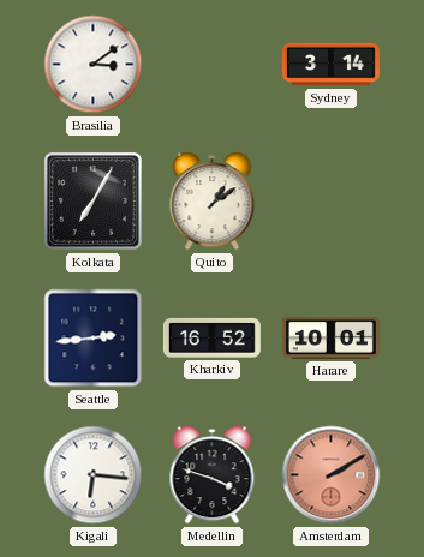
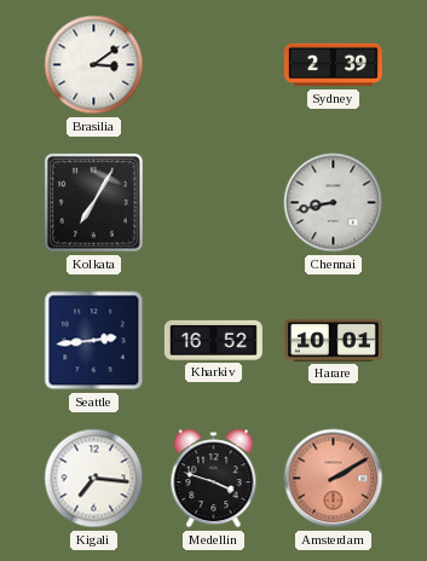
Sydney: 3:14 -> 2:39 (333, 65)
Quito: 1:09 -> none (213, 202)
Chennai: none -> 8:43 (334, 203)
Kigali: 6:16 -> 7:16 (94, 479)
